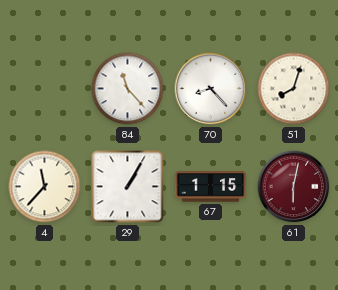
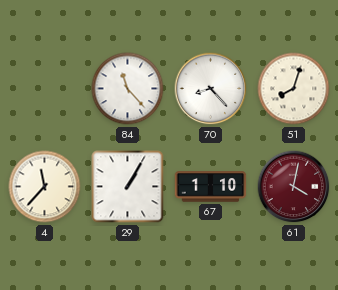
67: 1:15 -> 1:10 (211, 187)
61: 6:02 -> 4:02 (294, 187)
